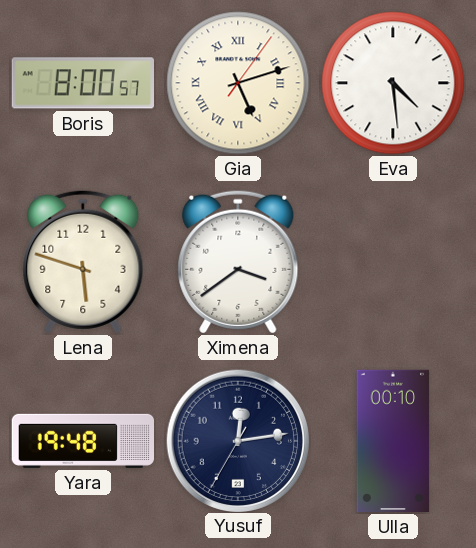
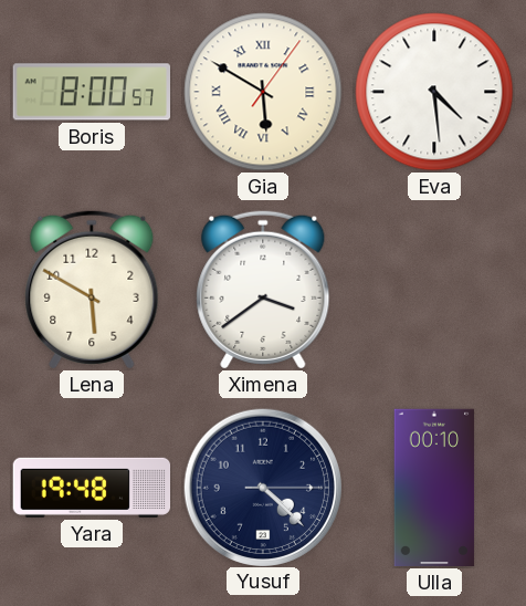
Gia: 5:12 -> 5:50 (263, 92)
Lena: 5:48 -> 5:50 (92, 290)
Yusuf: 12:13 -> 4:22 (262, 487)
